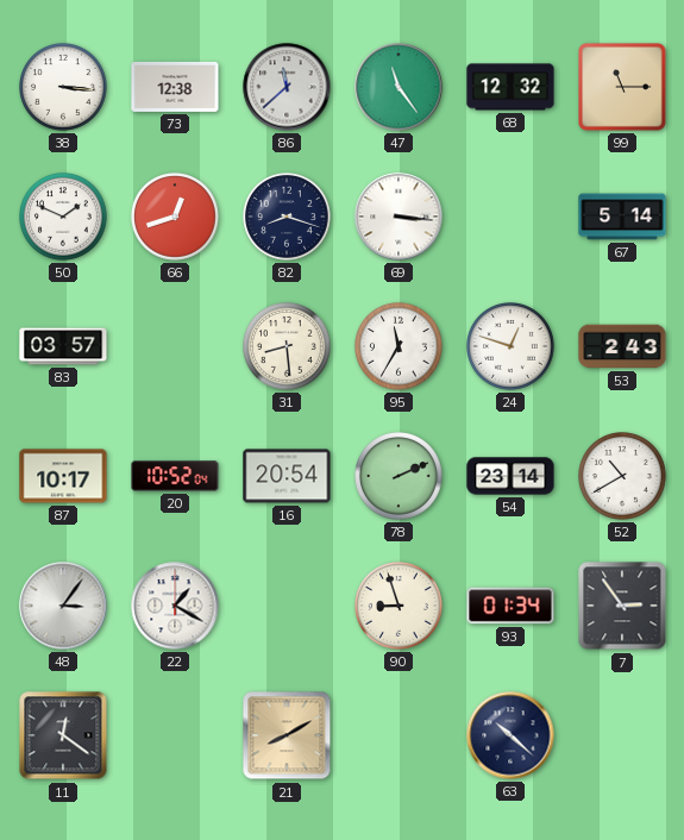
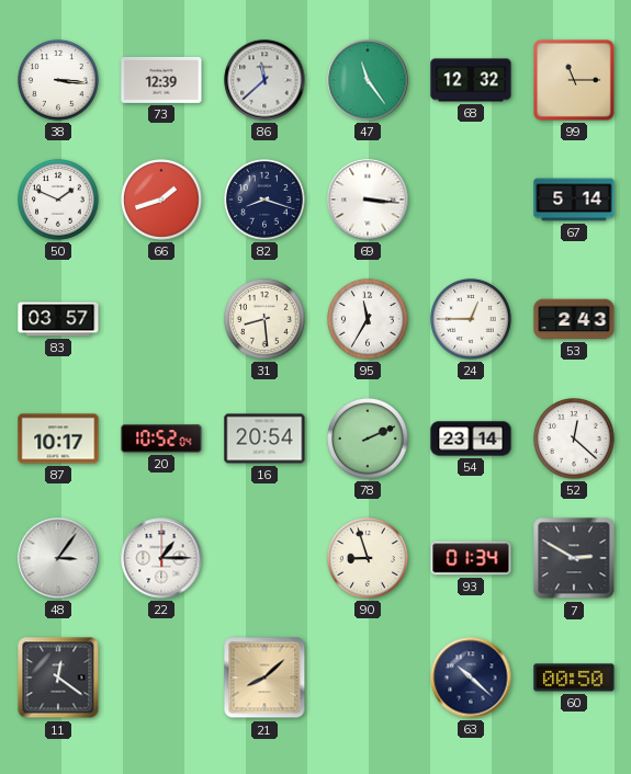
73: 12:38 -> 12:39 (161, 80)
66: 12:42 -> 1:42 (162, 201)
24: 12:48 -> 12:45 (472, 320)
52: 10:40 -> 12:22 (575, 440)
22: 1:20 -> 1:15 (161, 558)
7: 2:54 -> 2:50 (574, 558)
21: 8:10 -> 8:08 (264, 678)
60: none -> 00:50 (574, 678)
